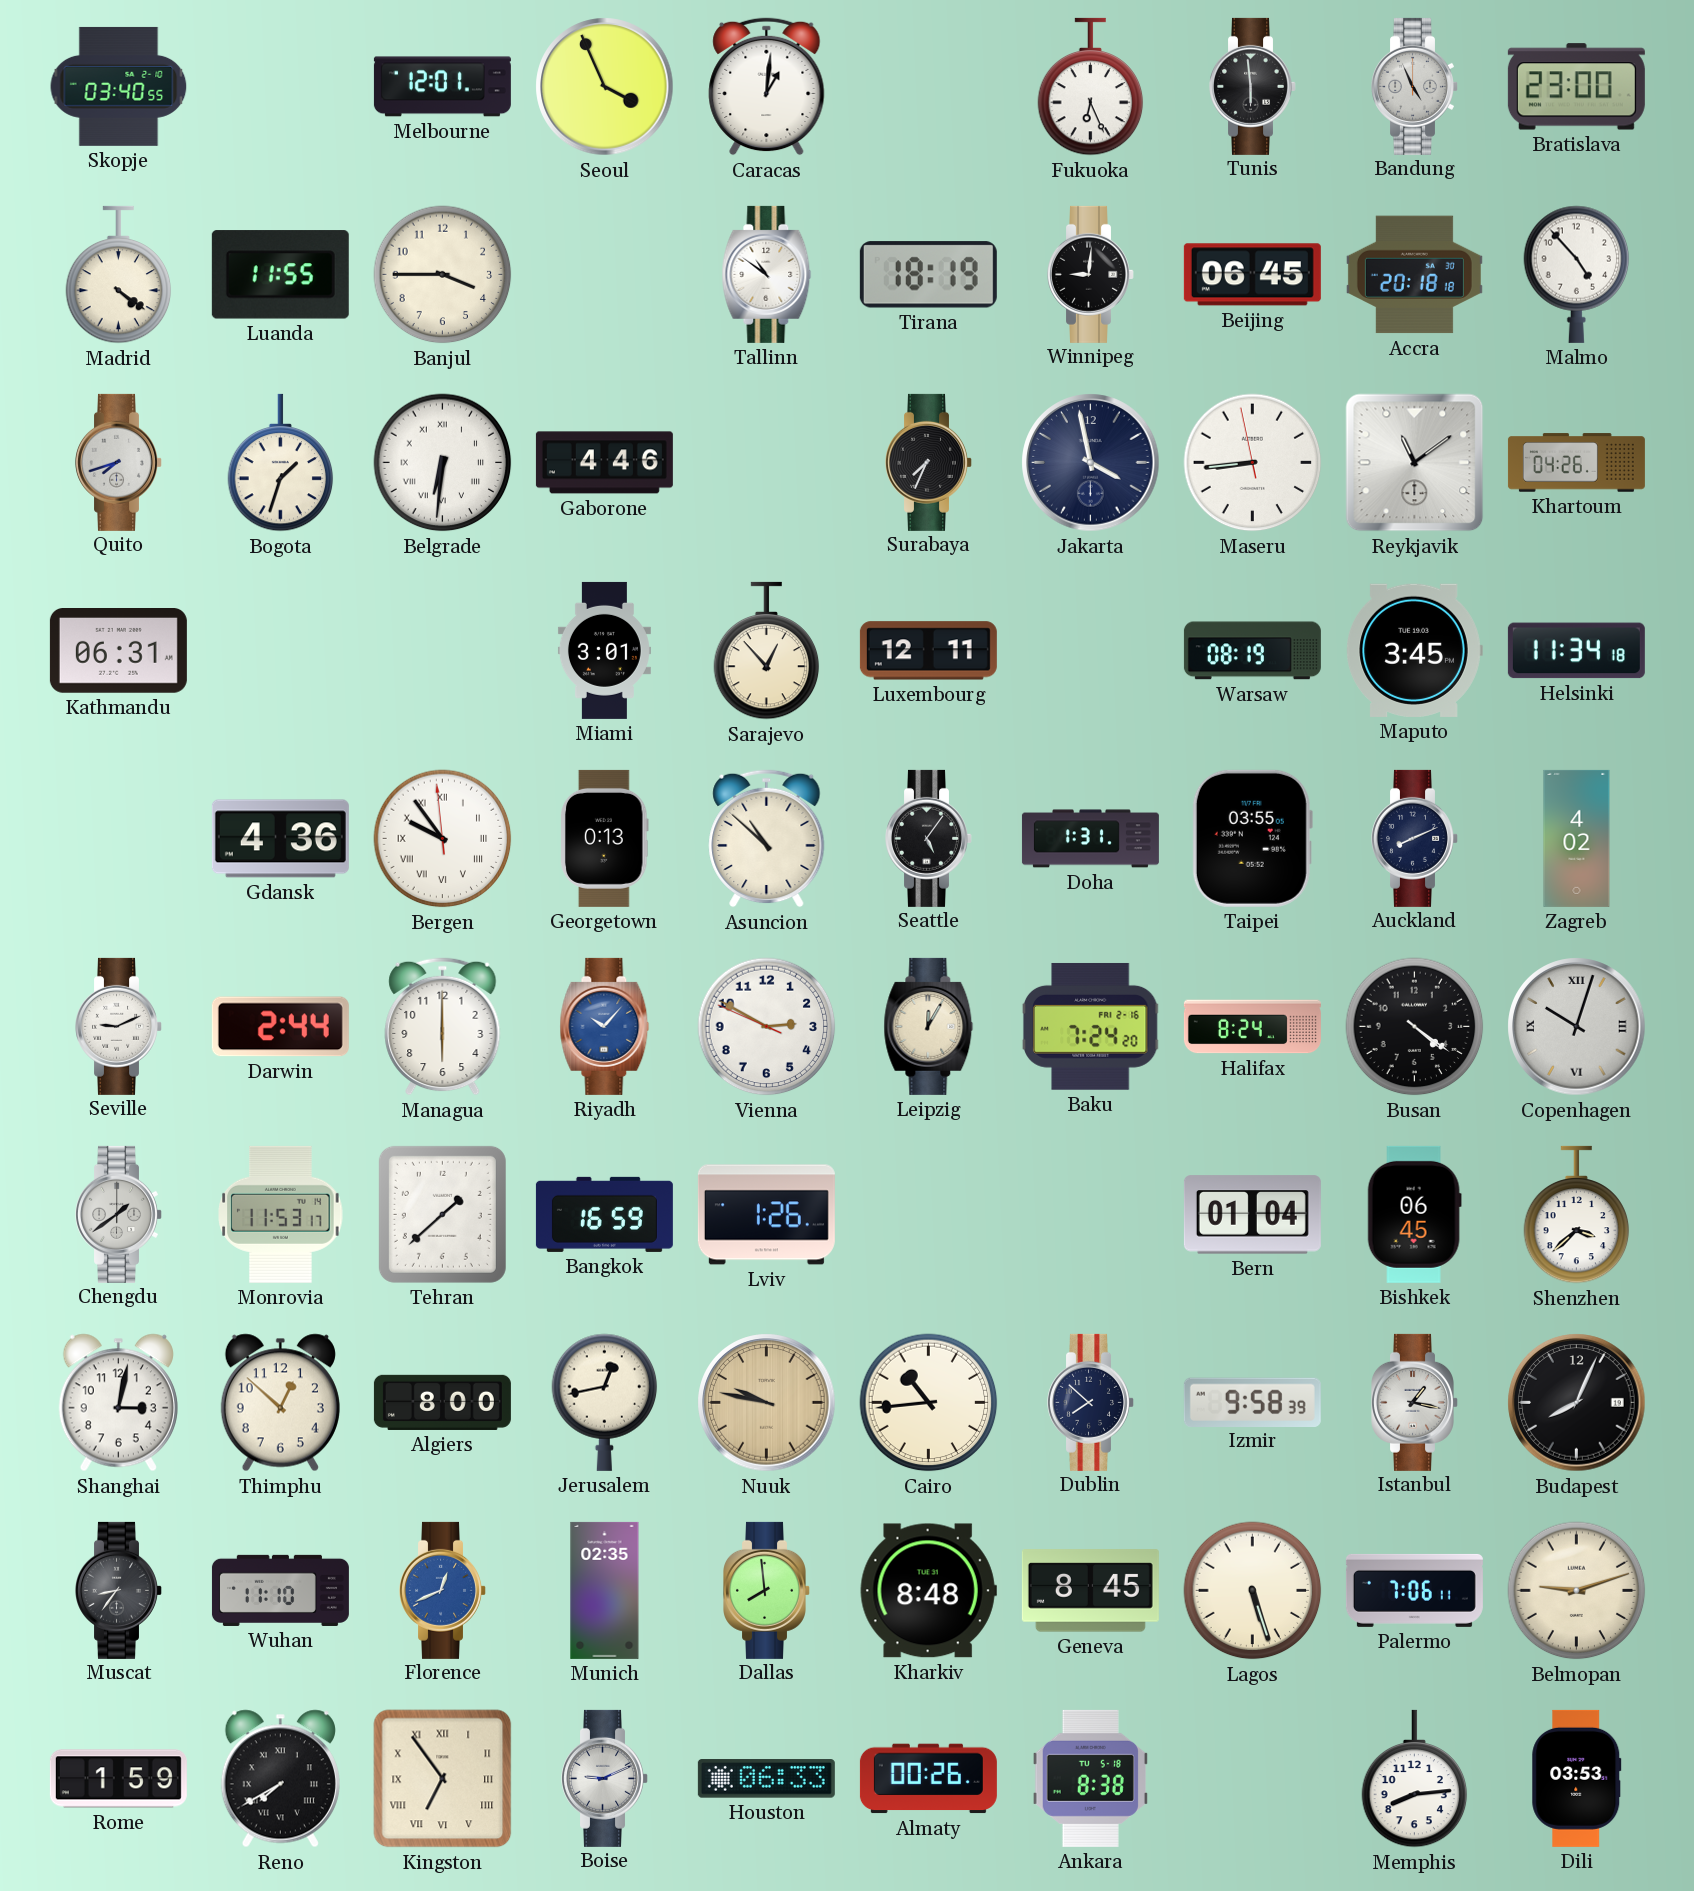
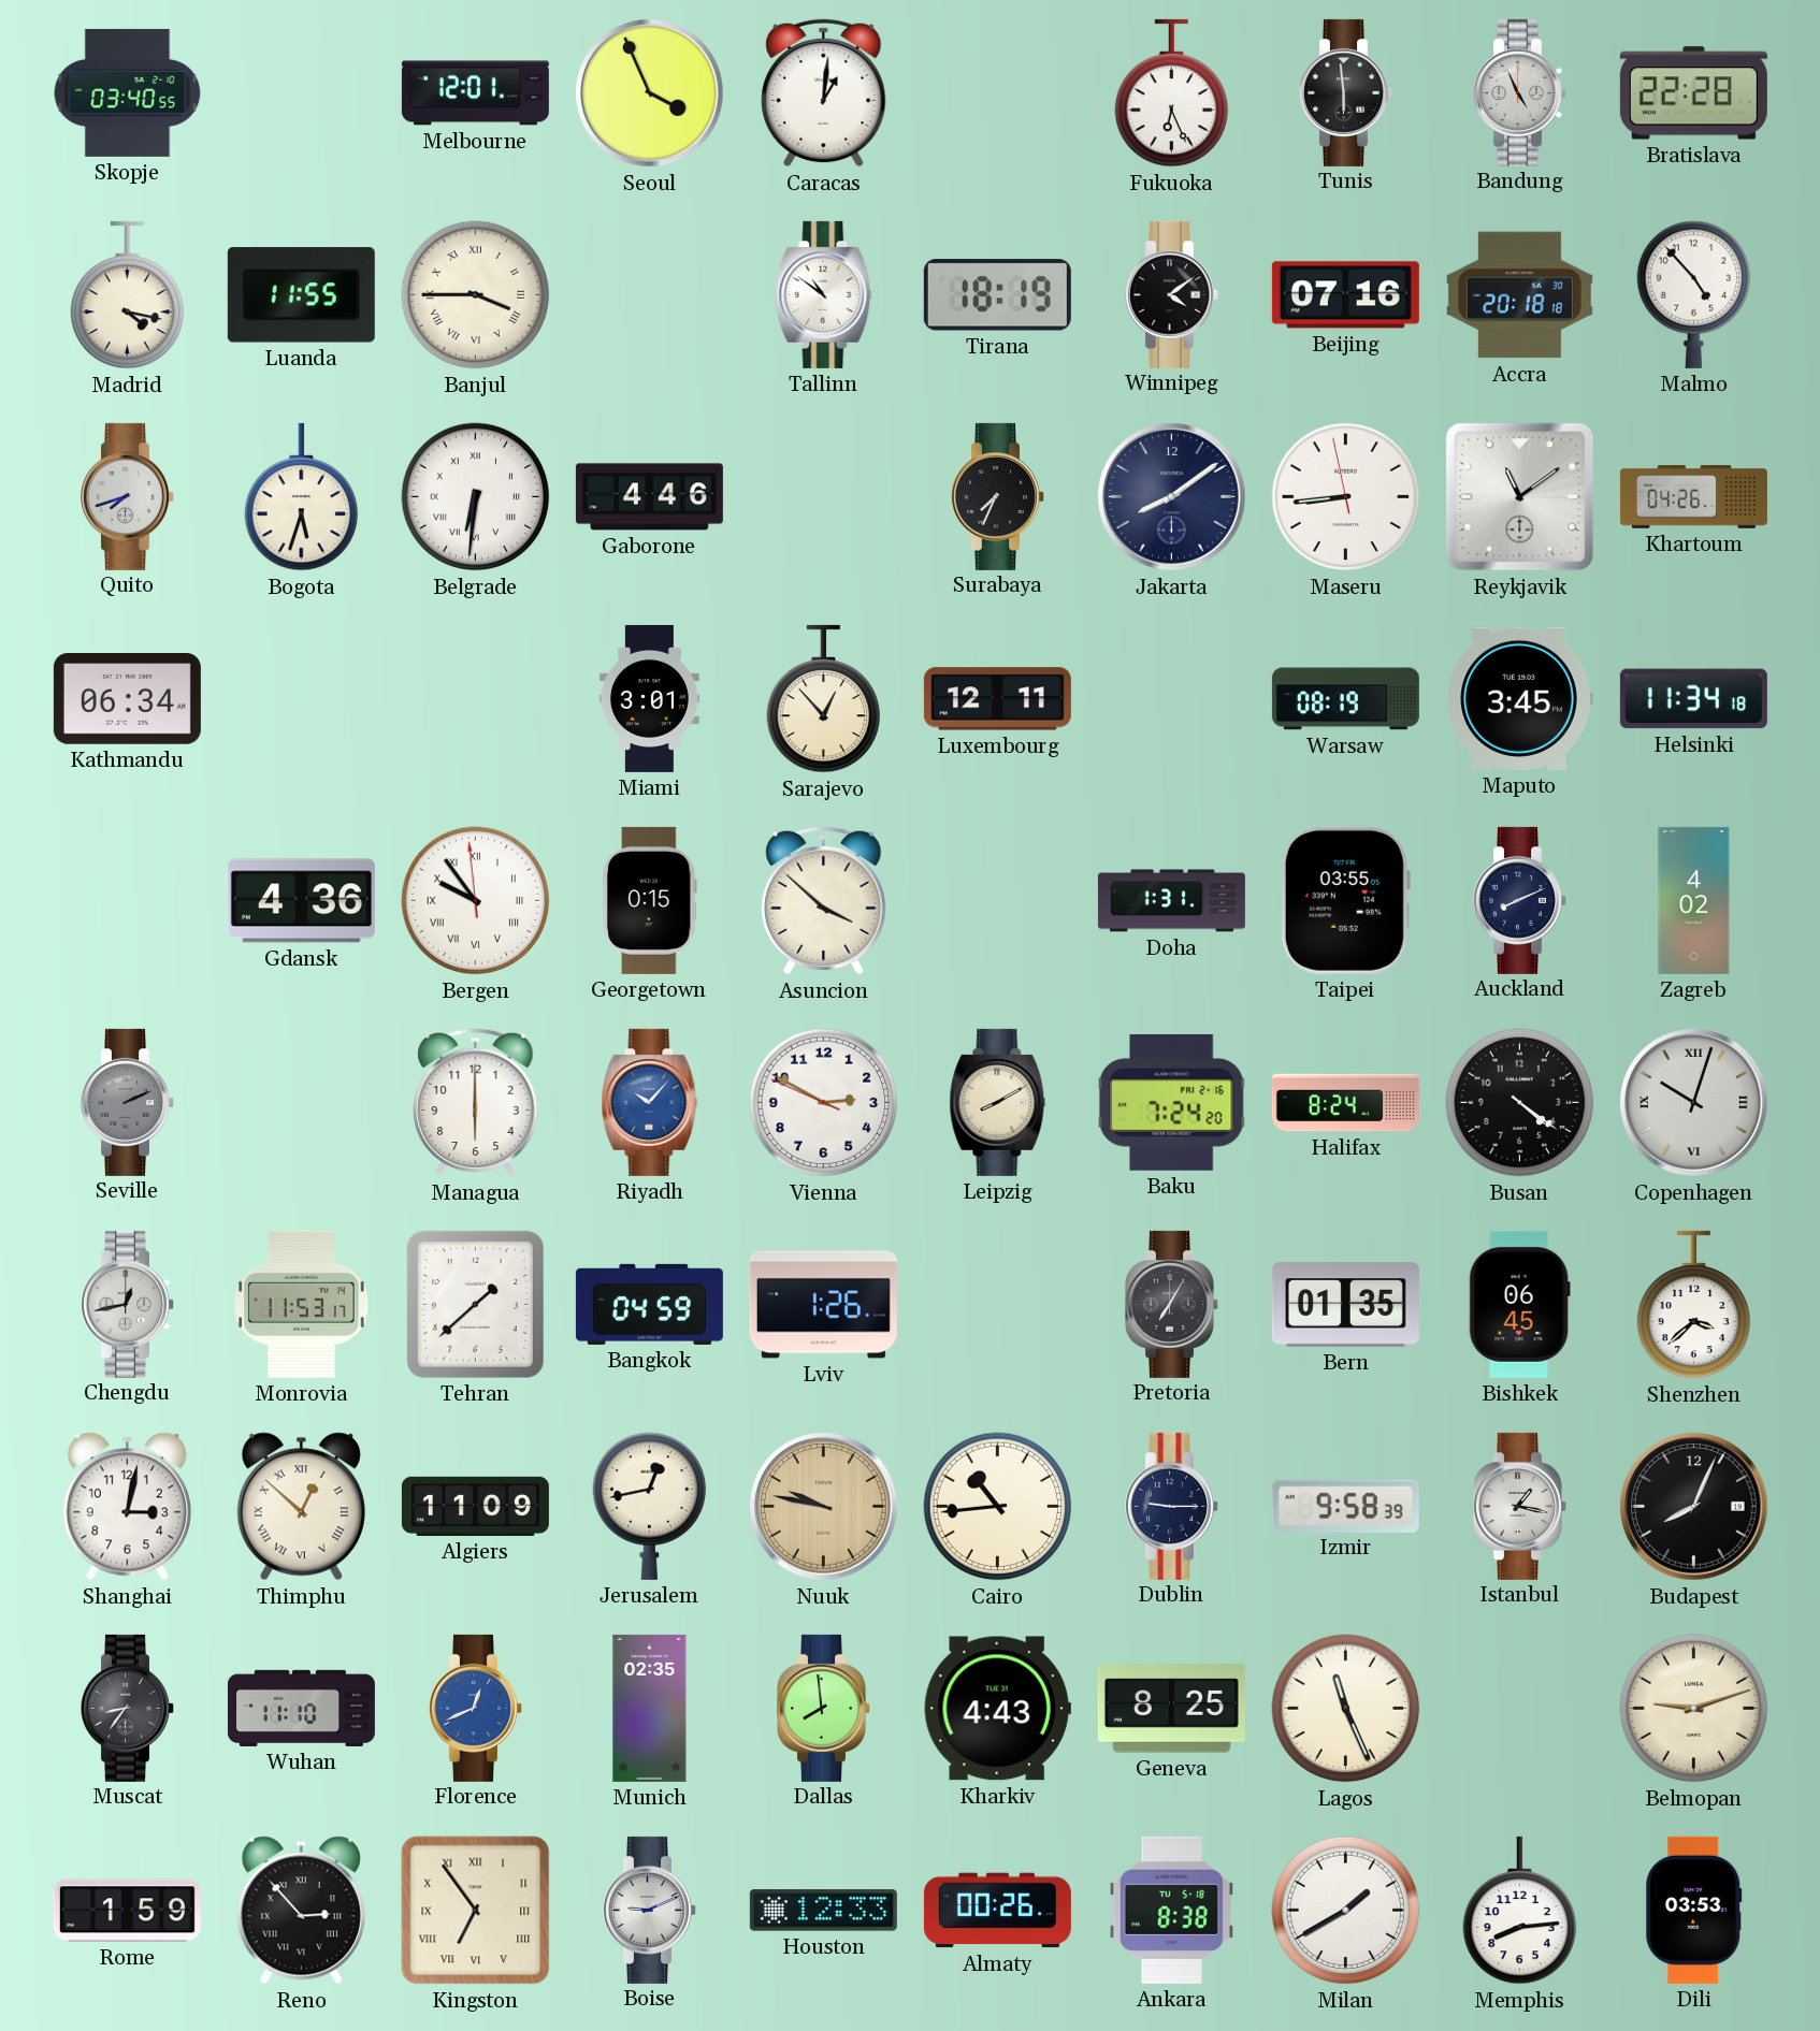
Bratislava: 23:00 -> 22:28 (1693, 93)
Madrid: 4:21 -> 4:17 (128, 295)
Banjul numerals: Arabic -> Roman (476, 295)
Winnipeg: 9:01 -> 4:09 (1172, 294)
Beijing: 06:45 -> 07:16 (1345, 295)
Bogota: 1:33 -> 5:33 (302, 497)
Jakarta: 3:58 -> 8:09 (1172, 497)
Kathmandu: 06:31 -> 06:34 (127, 699)
Georgetown: 0:13 -> 0:15 (650, 900)
Asuncion: 10:52 -> 3:52 (824, 901)
Seattle: 5:06 -> none (929, 838)
Seville: 9:11 -> 2:11 (128, 1102)
Seville dial: white -> grey (128, 1102)
Darwin: 2:44 -> none (280, 1027)
Leipzig: 12:05 -> 8:10 (998, 1102)
Chengdu: 1:39 -> 12:43 (128, 1304)
Bangkok: 16:59 -> 04:59 (649, 1304)
Pretoria: none -> 7:05 (1172, 1304)
Bern: 01:04 -> 01:35 (1345, 1305)
Thimphu numerals: Arabic -> Roman (301, 1507)
Algiers: 8:00 -> 11:09 (475, 1506)
Dublin: 7:52 -> 9:15 (1172, 1506)
Kharkiv: 8:48 -> 4:43 (997, 1709)
Geneva: 8:45 -> 8:25 (1171, 1709)
Lagos: 5:27 -> 11:26 (1346, 1709)
Palermo: 7:06 -> none (1414, 1590)
Reno: 7:40 -> 2:53 (301, 1911)
Houston: 06:33 -> 12:33 (823, 1911)
Milan: none -> 1:40 (1346, 1911)
